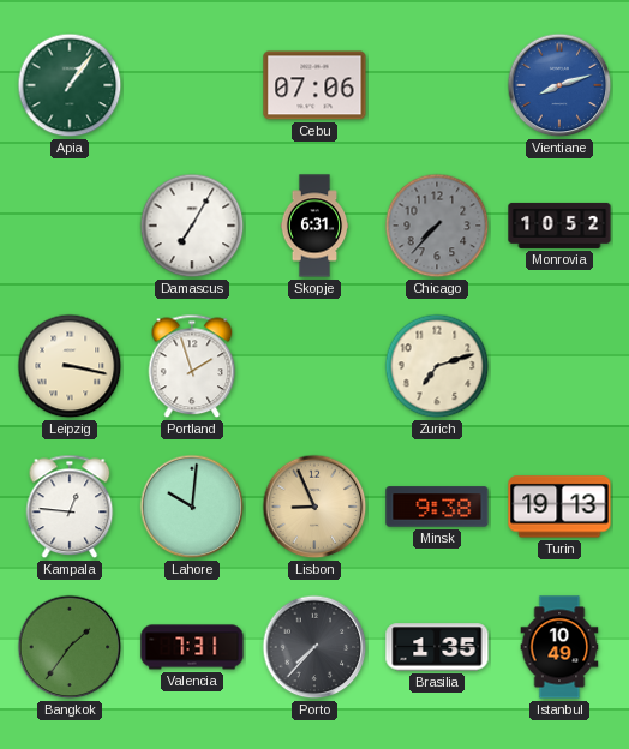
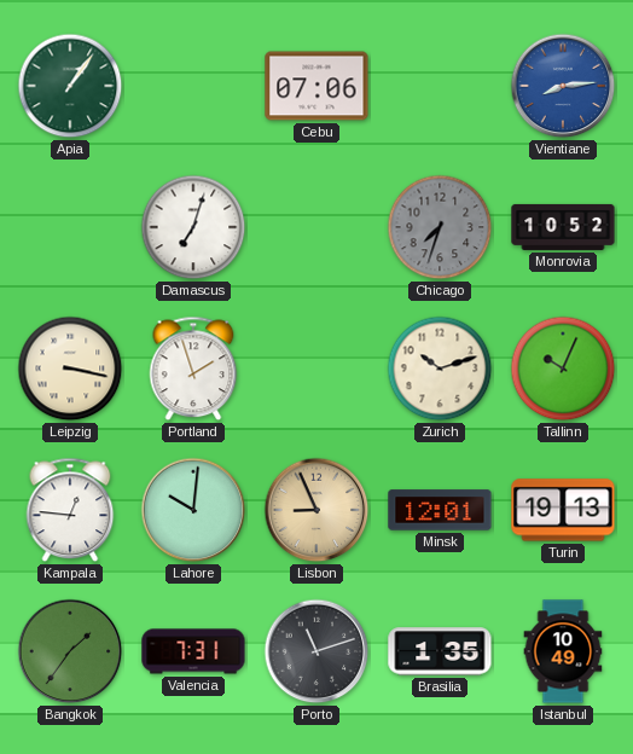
Vientiane: 8:12 -> 8:14 (563, 86)
Damascus: 7:05 -> 7:03 (193, 227)
Skopje: 6:31 -> none (314, 226)
Chicago: 7:37 -> 7:33 (440, 227)
Zurich: 7:12 -> 10:12 (440, 369)
Tallinn: none -> 10:04 (563, 369)
Minsk: 9:38 -> 12:01 (440, 510)
Porto: 7:37 -> 11:12 (316, 651)
